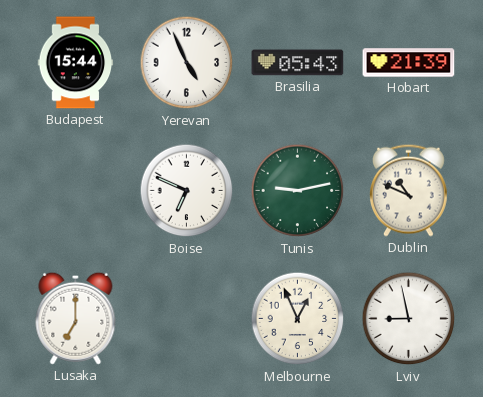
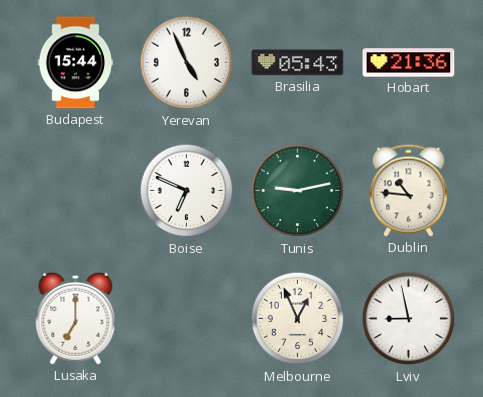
Hobart: 21:39 -> 21:36 (409, 63)
Dublin: 10:49 -> 10:46 (408, 190)
